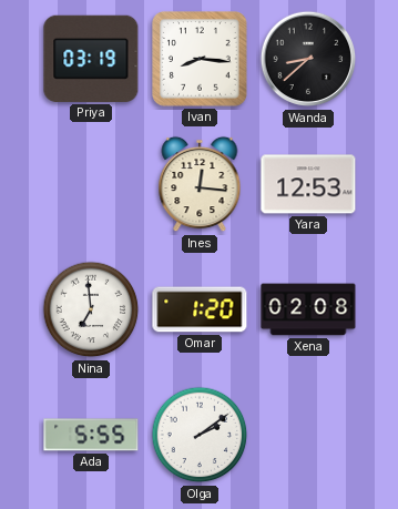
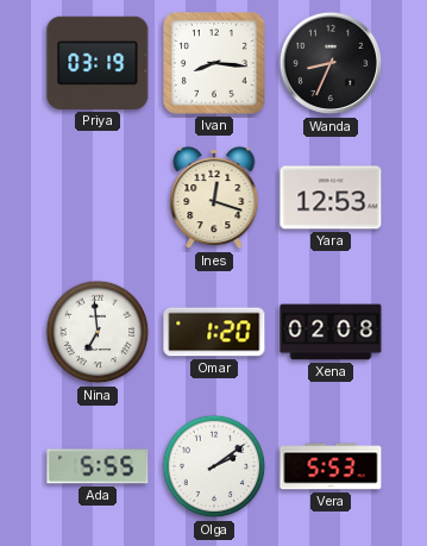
Wanda: 8:38 -> 8:34 (331, 63)
Ines: 12:16 -> 12:18 (214, 197)
Vera: none -> 5:53 (331, 466)
